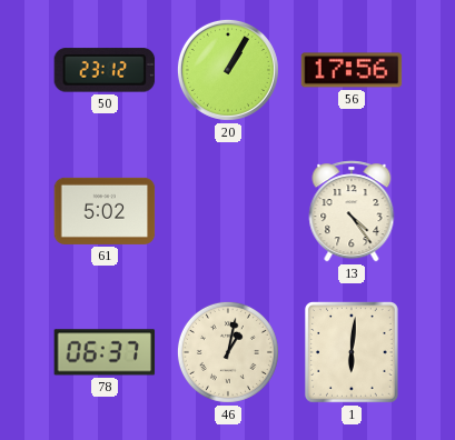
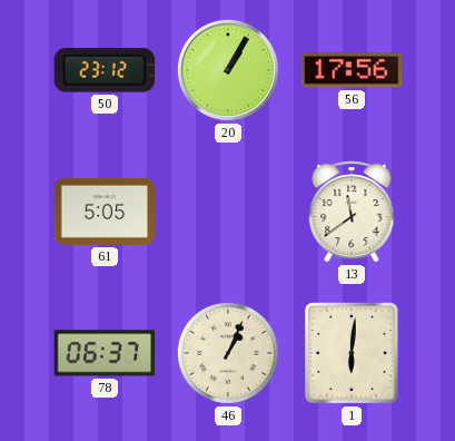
61: 5:02 -> 5:05 (105, 212)
13: 4:24 -> 11:39 (352, 212)
46: 1:02 -> 1:04 (228, 353)
